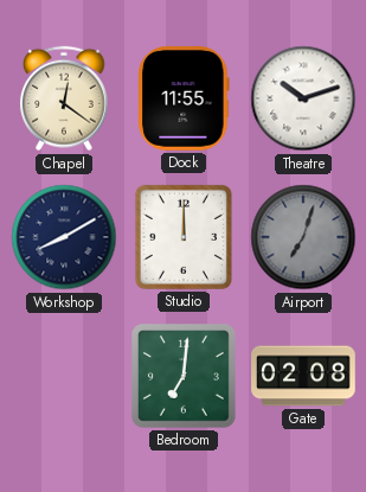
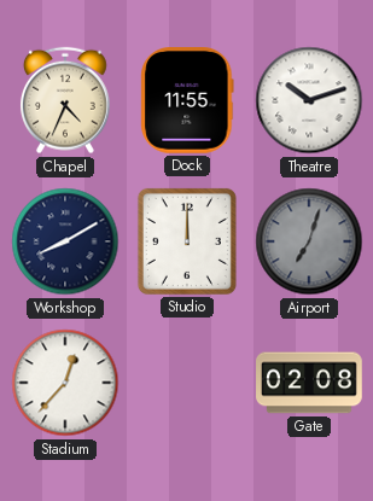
Chapel: 12:21 -> 4:34 (65, 100)
Stadium: none -> 12:37 (65, 383)
Bedroom: 7:01 -> none (184, 376)
